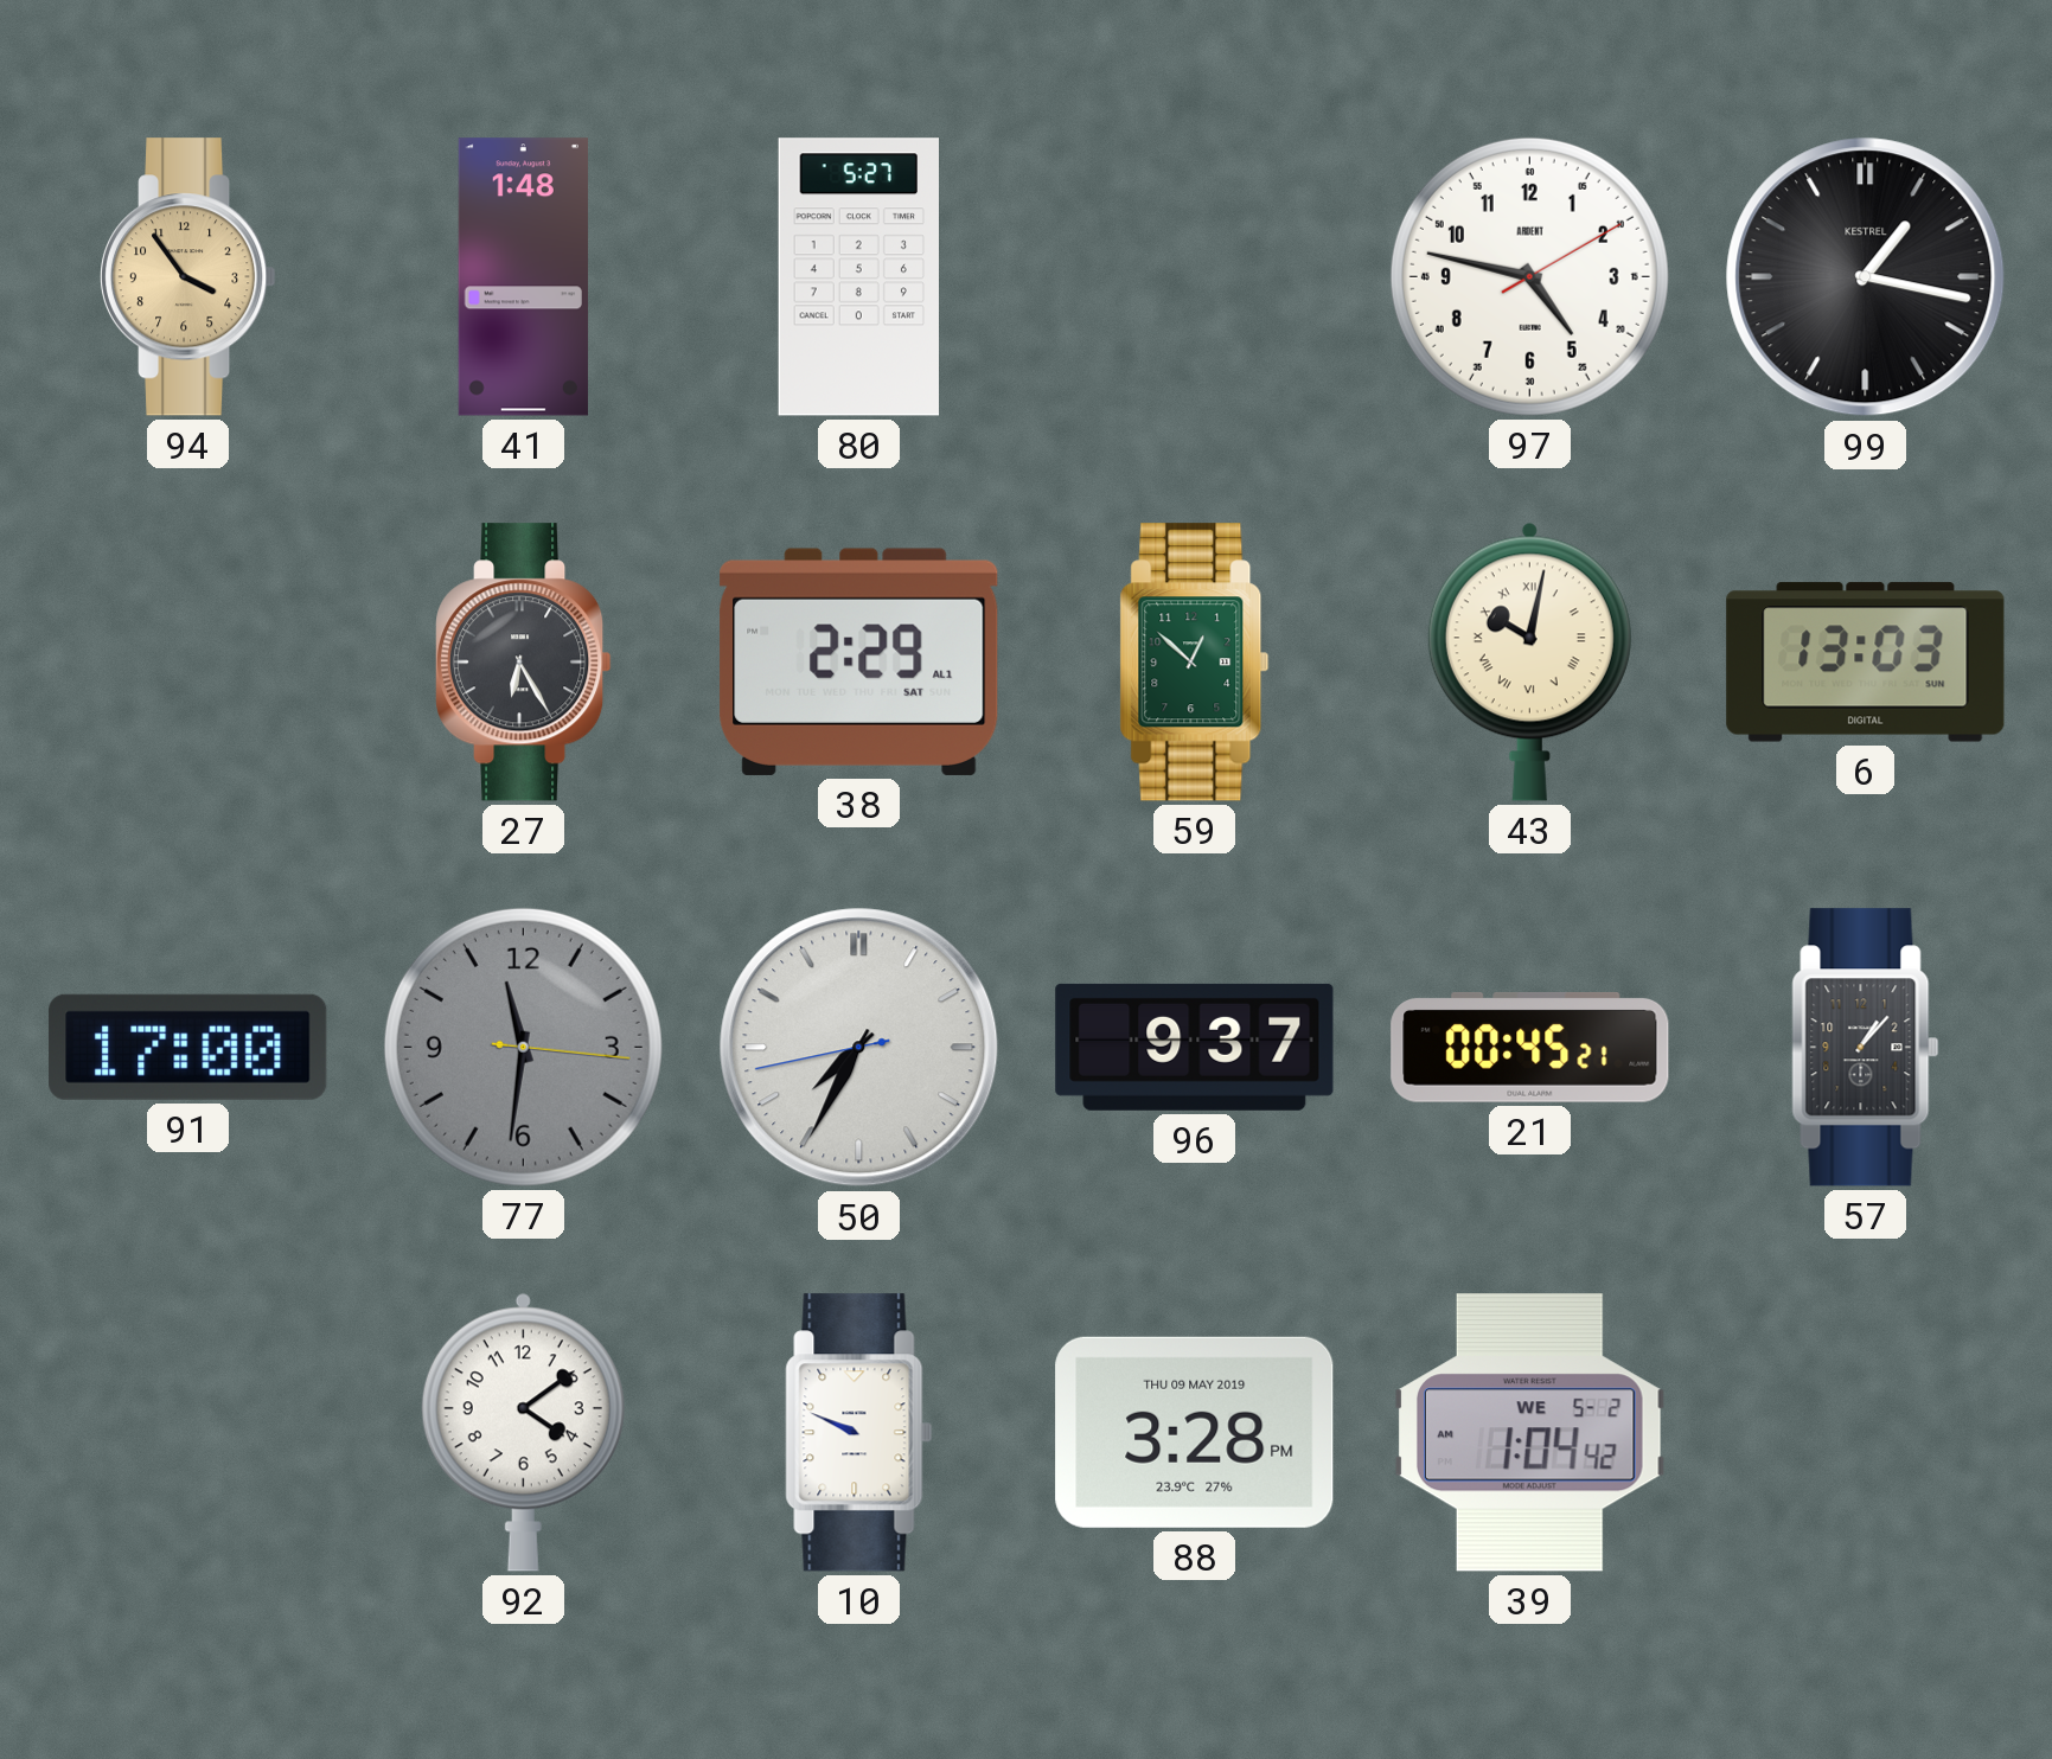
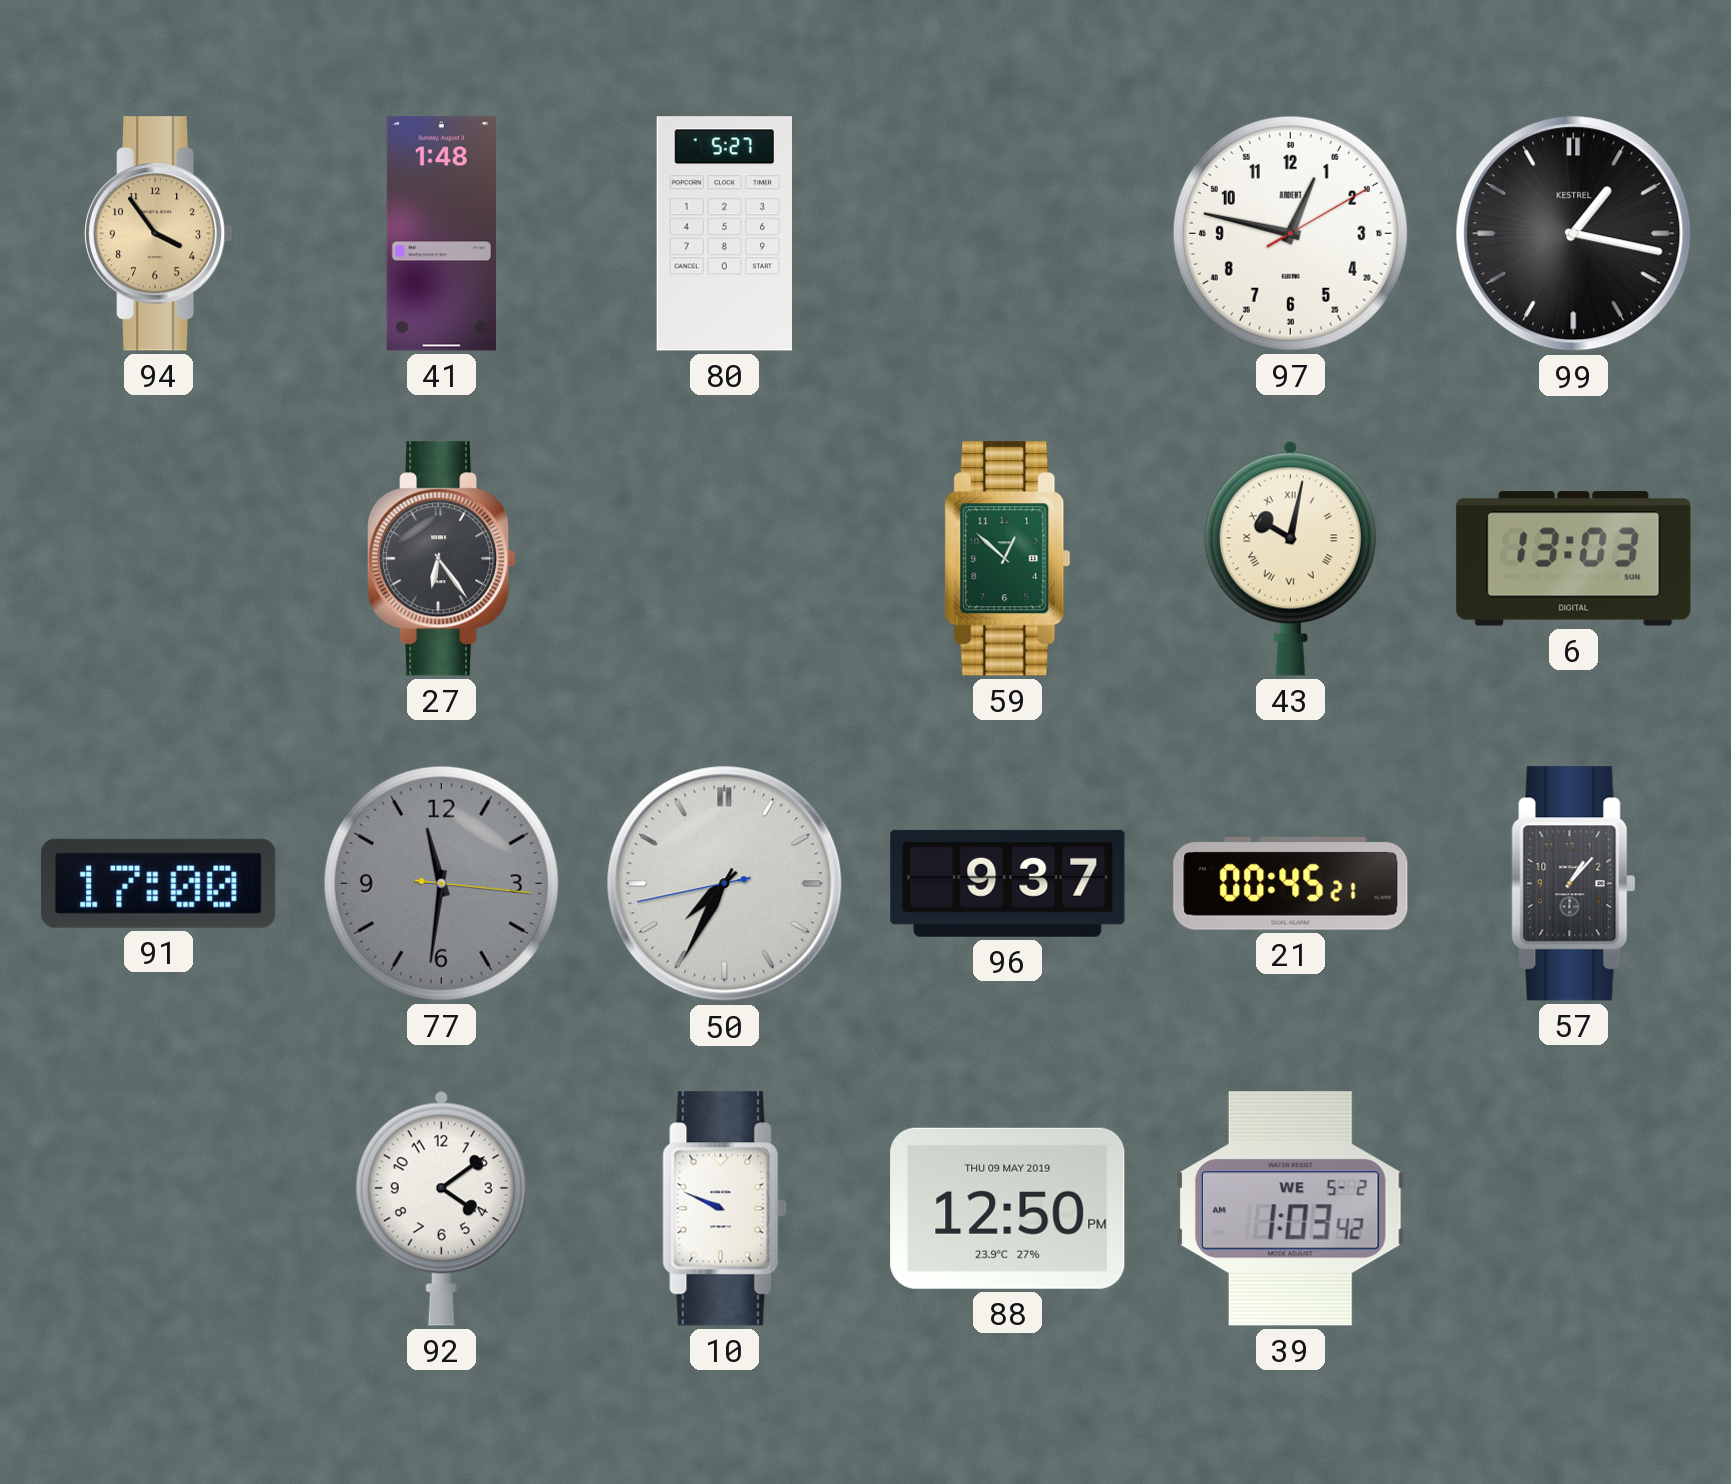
97: 4:47 -> 12:47 (1290, 233)
27: 6:25 -> 6:24 (442, 559)
38: 2:29 -> none (859, 661)
88: 3:28 -> 12:50 (1008, 1208)
39: 1:04 -> 1:03 (1290, 1209)
